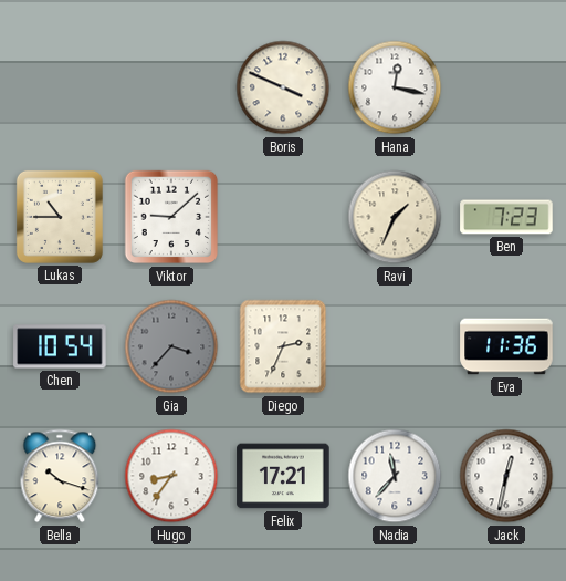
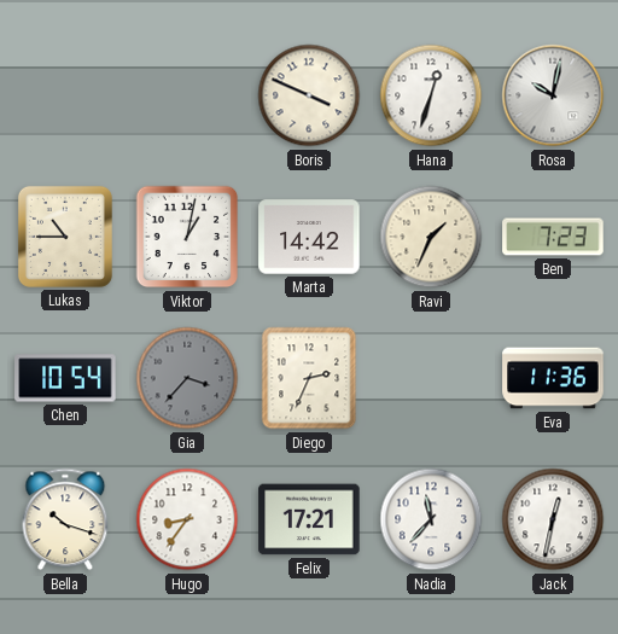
Hana: 12:17 -> 12:33 (431, 95)
Rosa: none -> 10:02 (553, 95)
Viktor: 9:08 -> 1:02 (187, 237)
Marta: none -> 14:42 (309, 237)
